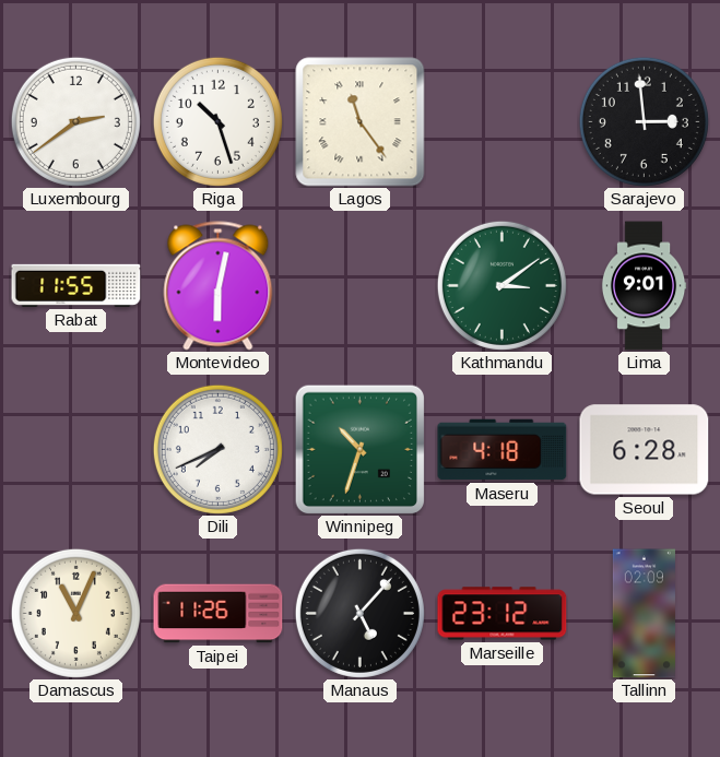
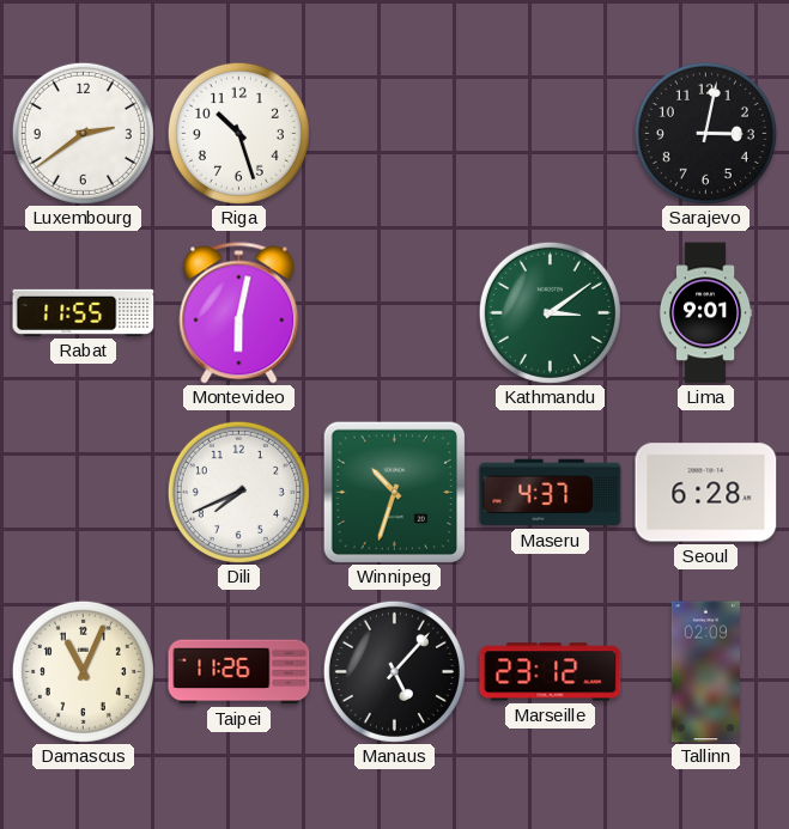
Lagos: 11:24 -> none (361, 122)
Sarajevo: 2:59 -> 3:02 (705, 133)
Maseru: 4:18 -> 4:37 (551, 493)
